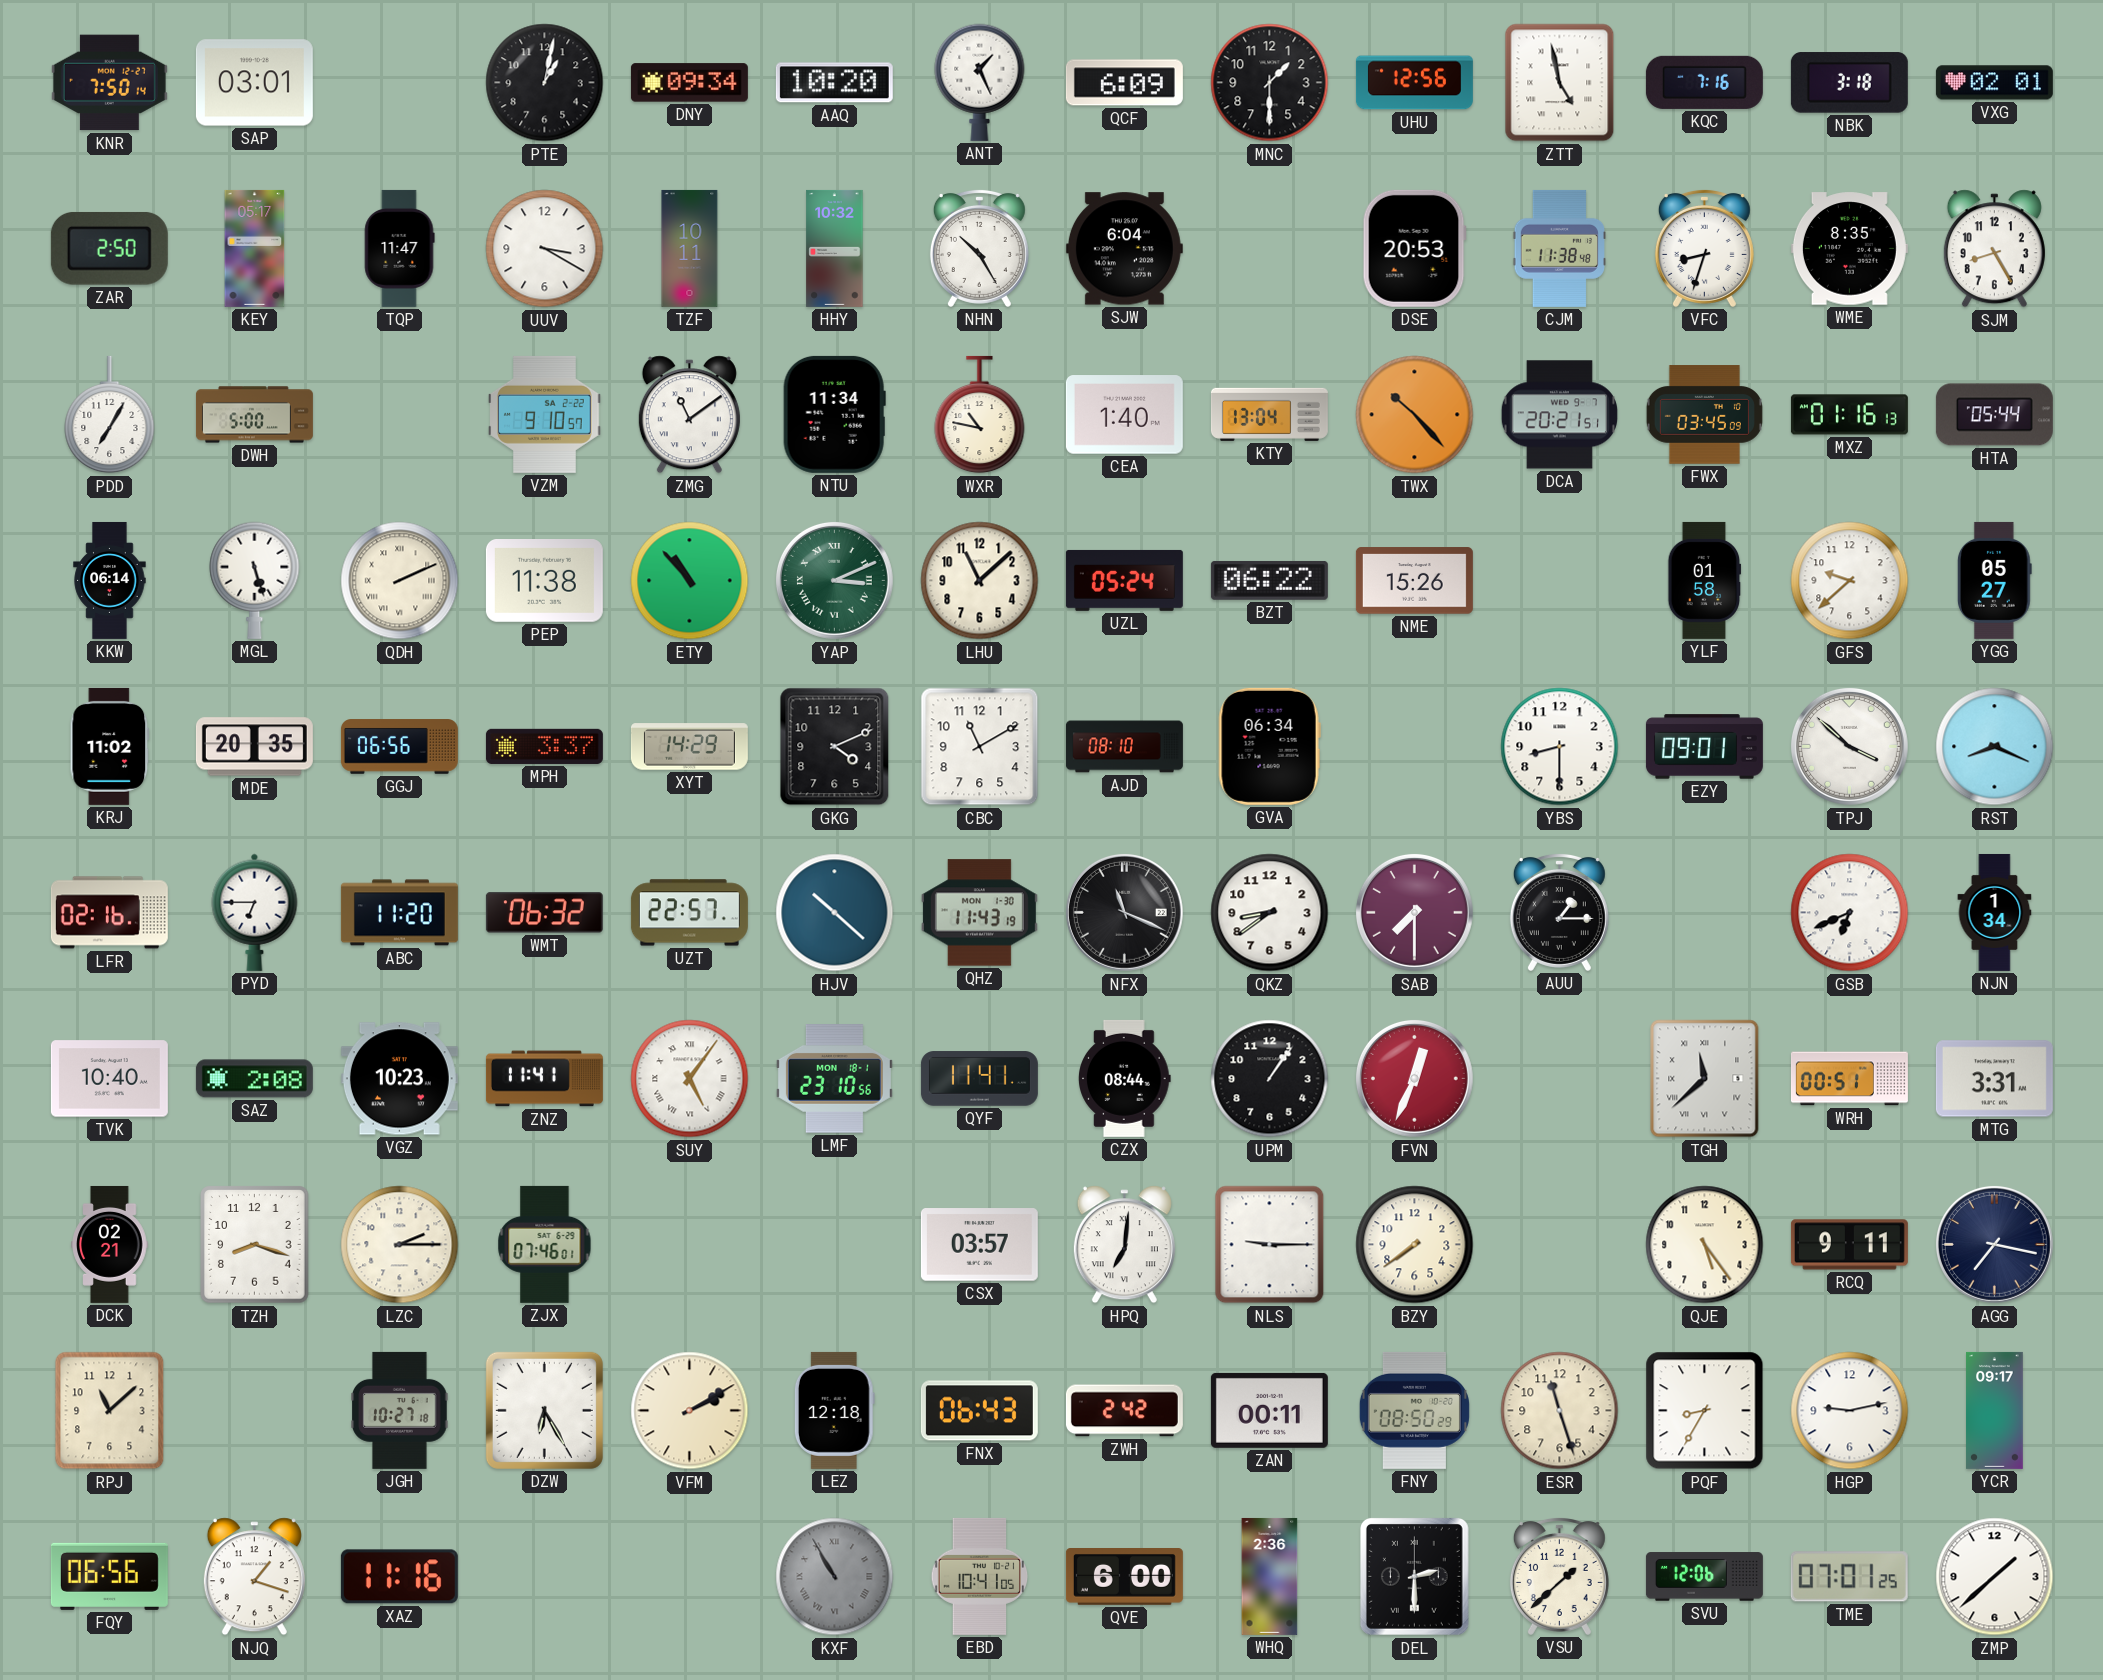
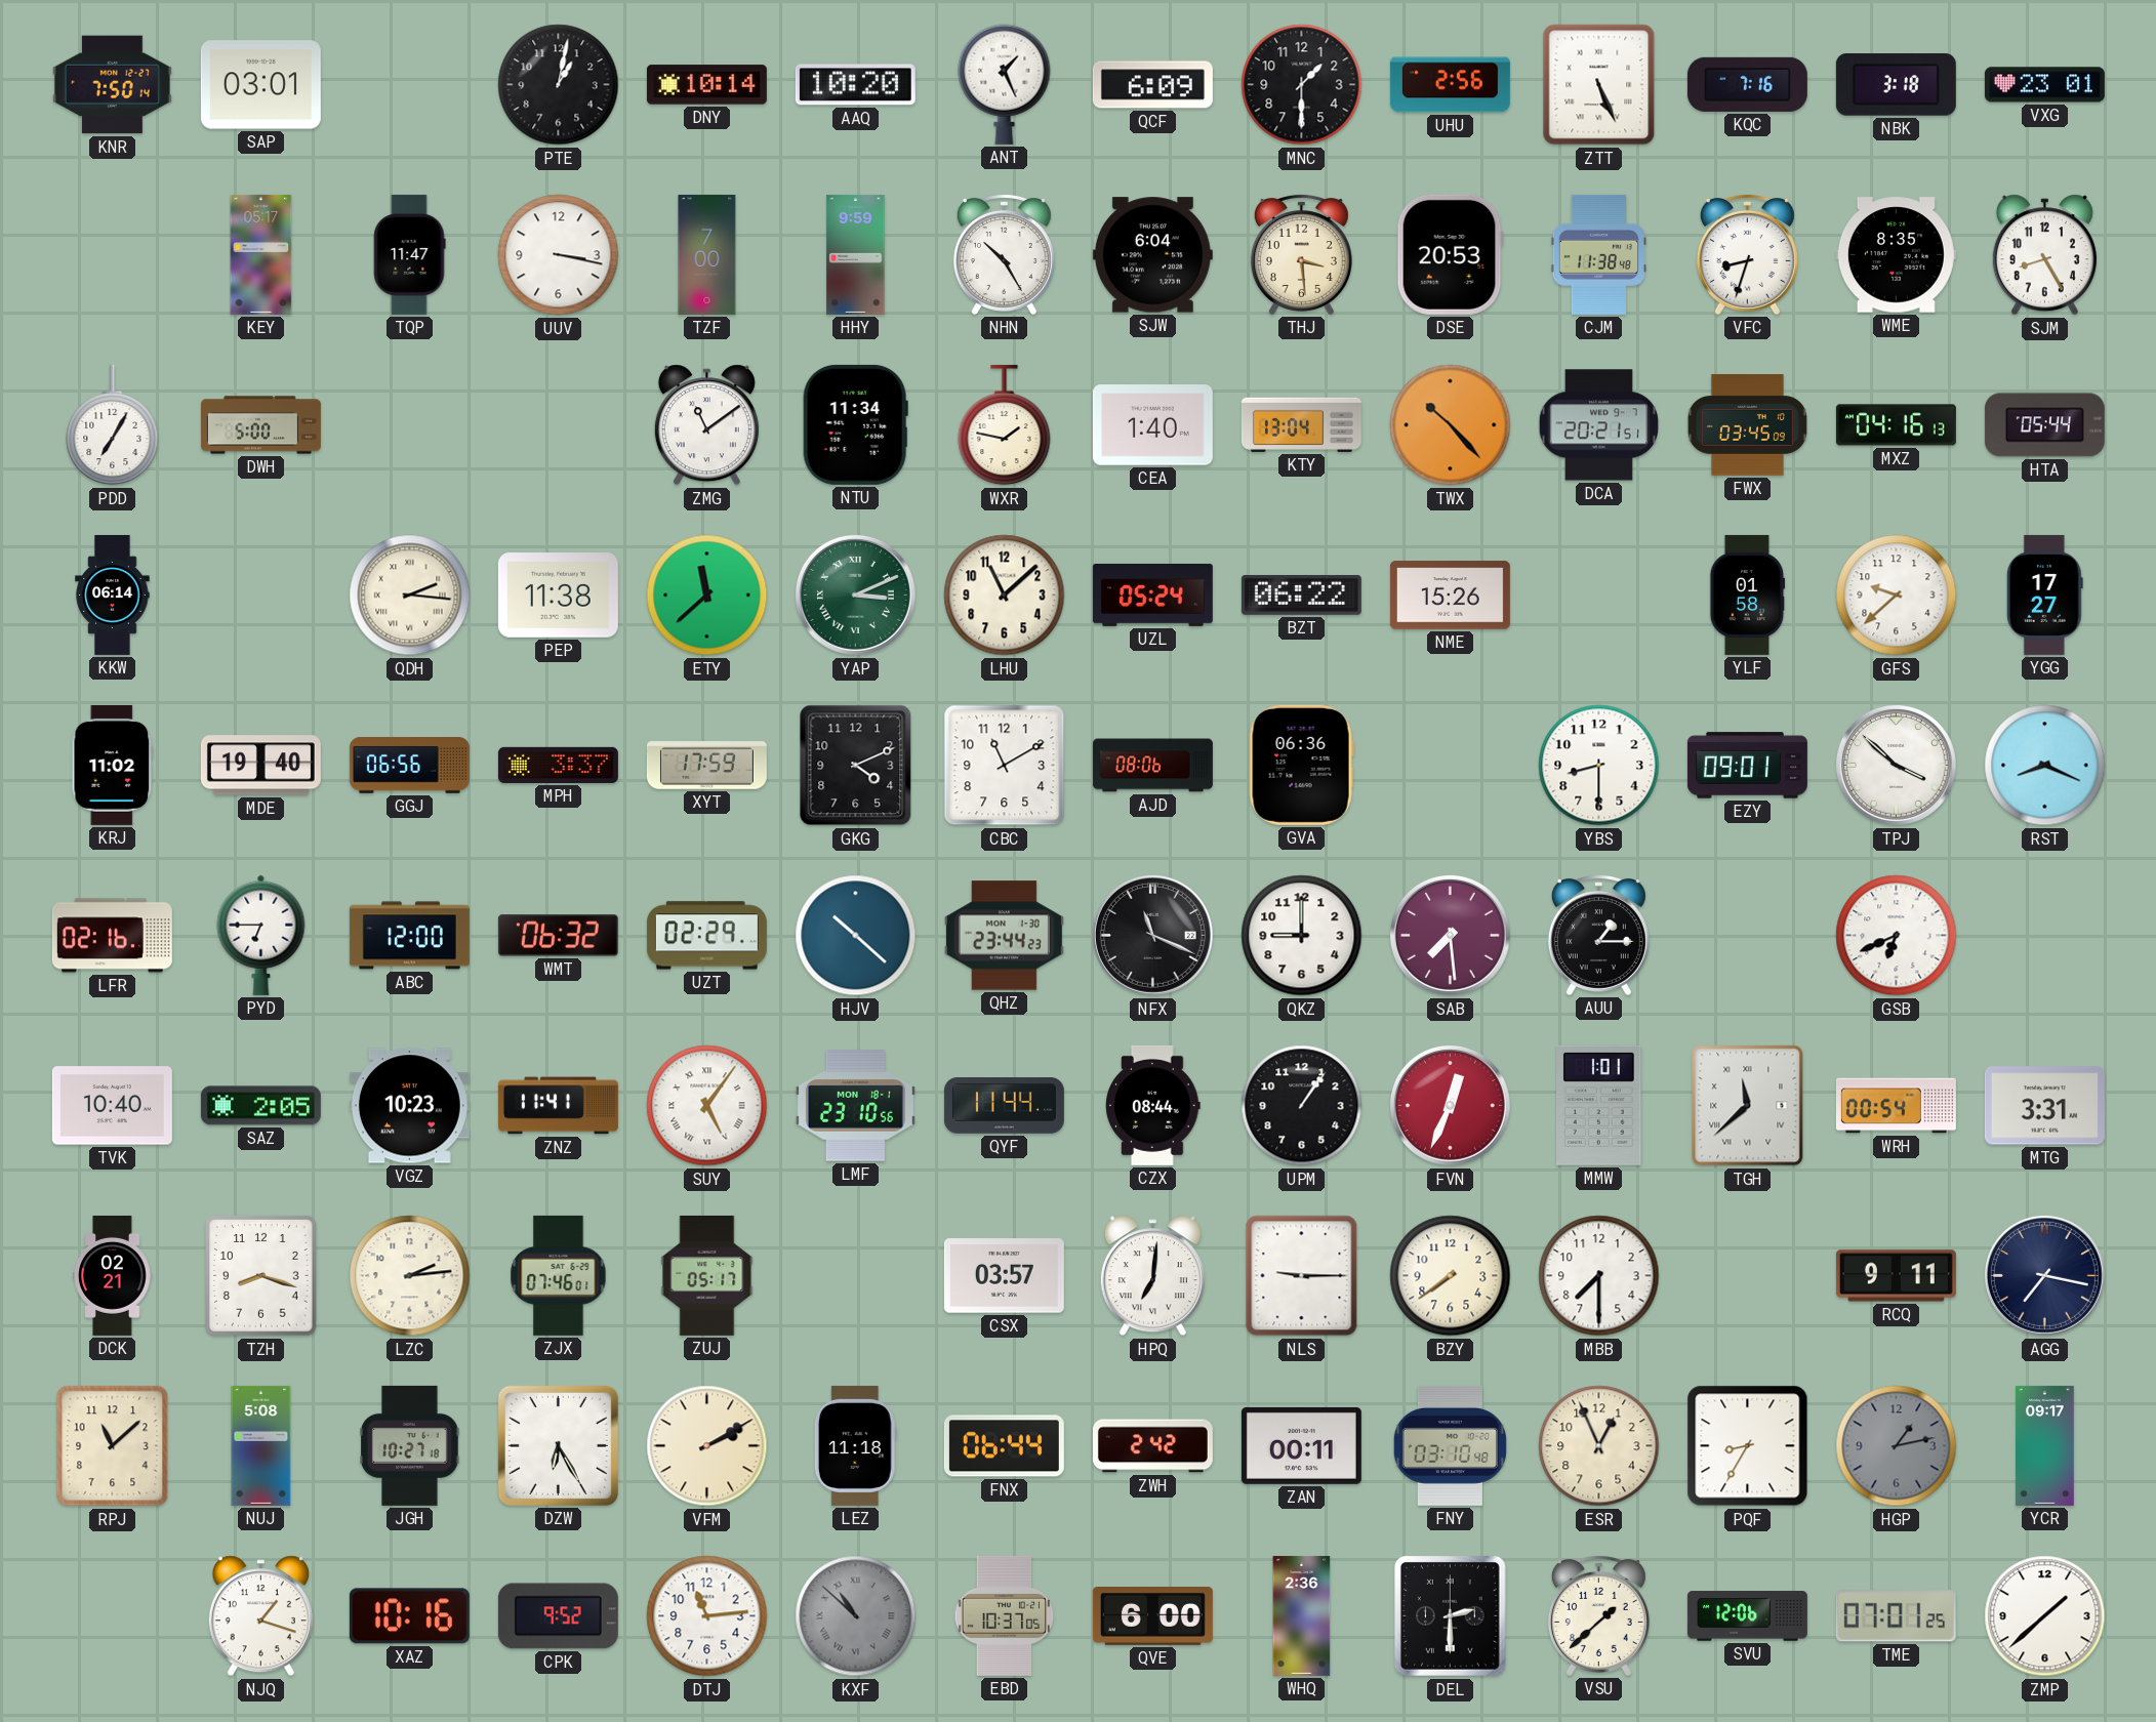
DNY: 09:34 -> 10:14 (706, 85)
UHU: 12:56 -> 2:56 (1450, 85)
ZTT: 4:58 -> 5:26 (1599, 85)
VXG: 02:01 -> 23:01 (2044, 85)
ZAR: 2:50 -> none (109, 248)
UUV: 3:20 -> 3:17 (559, 255)
TZF: 10:11 -> 7:00 (707, 254)
HHY: 10:32 -> 9:59 (856, 254)
THJ: none -> 3:29 (1301, 255)
VZM: 9:10 -> none (545, 414)
WXR: 10:47 -> 1:47 (1005, 425)
MXZ: 01:16 -> 04:16 (1896, 425)
MGL: 5:27 -> none (255, 580)
QDH: 2:11 -> 2:16 (410, 596)
ETY: 10:53 -> 11:38 (707, 596)
YGG: 05:27 -> 17:27 (2044, 594)
MDE: 20:35 -> 19:40 (260, 766)
XYT: 14:29 -> 17:59 (706, 766)
AJD: 08:10 -> 08:06 (1152, 766)
GVA: 06:34 -> 06:36 (1301, 765)
ABC: 11:20 -> 12:00 (409, 936)
UZT: 22:57 -> 02:29 (706, 936)
QHZ: 11:43 -> 23:44 (1004, 936)
QKZ: 8:39 -> 9:00 (1302, 936)
SAB: 7:30 -> 7:29 (1450, 935)
NJN: 1:34 -> none (1995, 912)
SAZ: 2:08 -> 2:05 (260, 1106)
QYF: 11:41 -> 11:44 (1004, 1106)
MMW: none -> 1:01 (1599, 1105)
WRH: 00:51 -> 00:54 (1896, 1106)
LZC: 2:15 -> 2:14 (410, 1276)
ZUJ: none -> 05:17 (707, 1275)
MBB: none -> 7:30 (1599, 1276)
QJE: 5:24 -> none (1705, 1245)
NUJ: none -> 5:08 (261, 1445)
LEZ: 12:18 -> 11:18 (855, 1445)
FNX: 06:43 -> 06:44 (1004, 1446)
FNY: 08:50 -> 03:10 (1450, 1445)
ESR: 11:27 -> 12:56 (1599, 1446)
HGP: 9:13 -> 1:13 (1897, 1446)
HGP dial: white -> grey (1897, 1446)
FQY: 06:56 -> none (109, 1576)
XAZ: 11:16 -> 10:16 (409, 1616)
CPK: none -> 9:52 (558, 1616)
DTJ: none -> 11:14 (707, 1616)
KXF: 10:55 -> 10:52 (856, 1616)
EBD: 10:41 -> 10:37 (1005, 1615)
